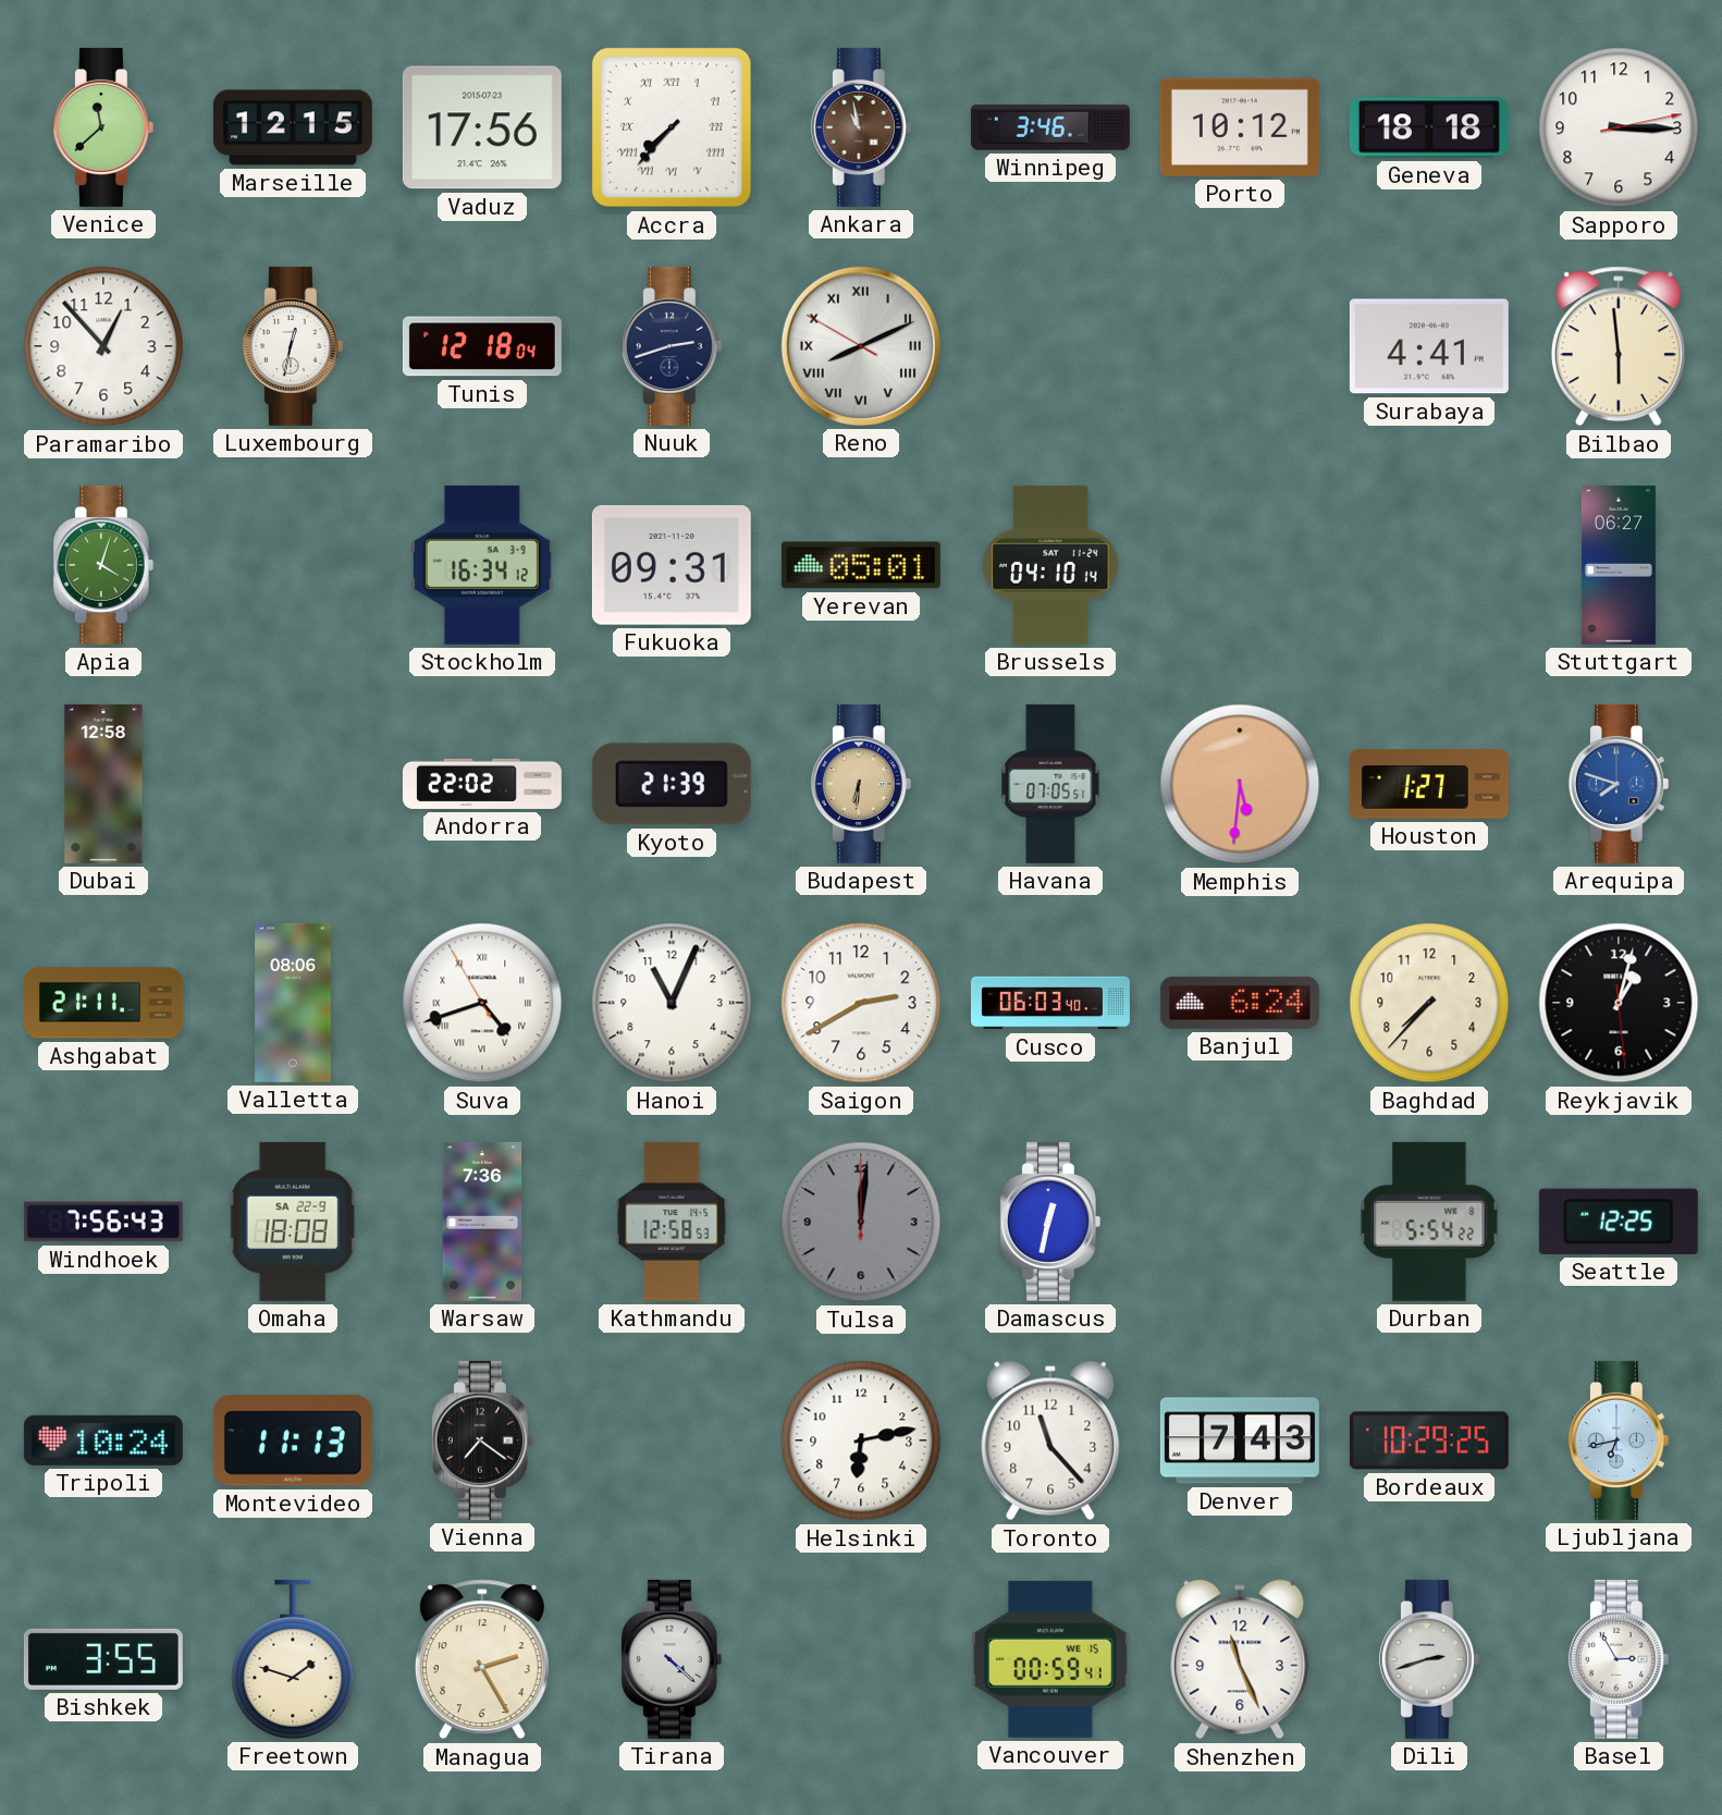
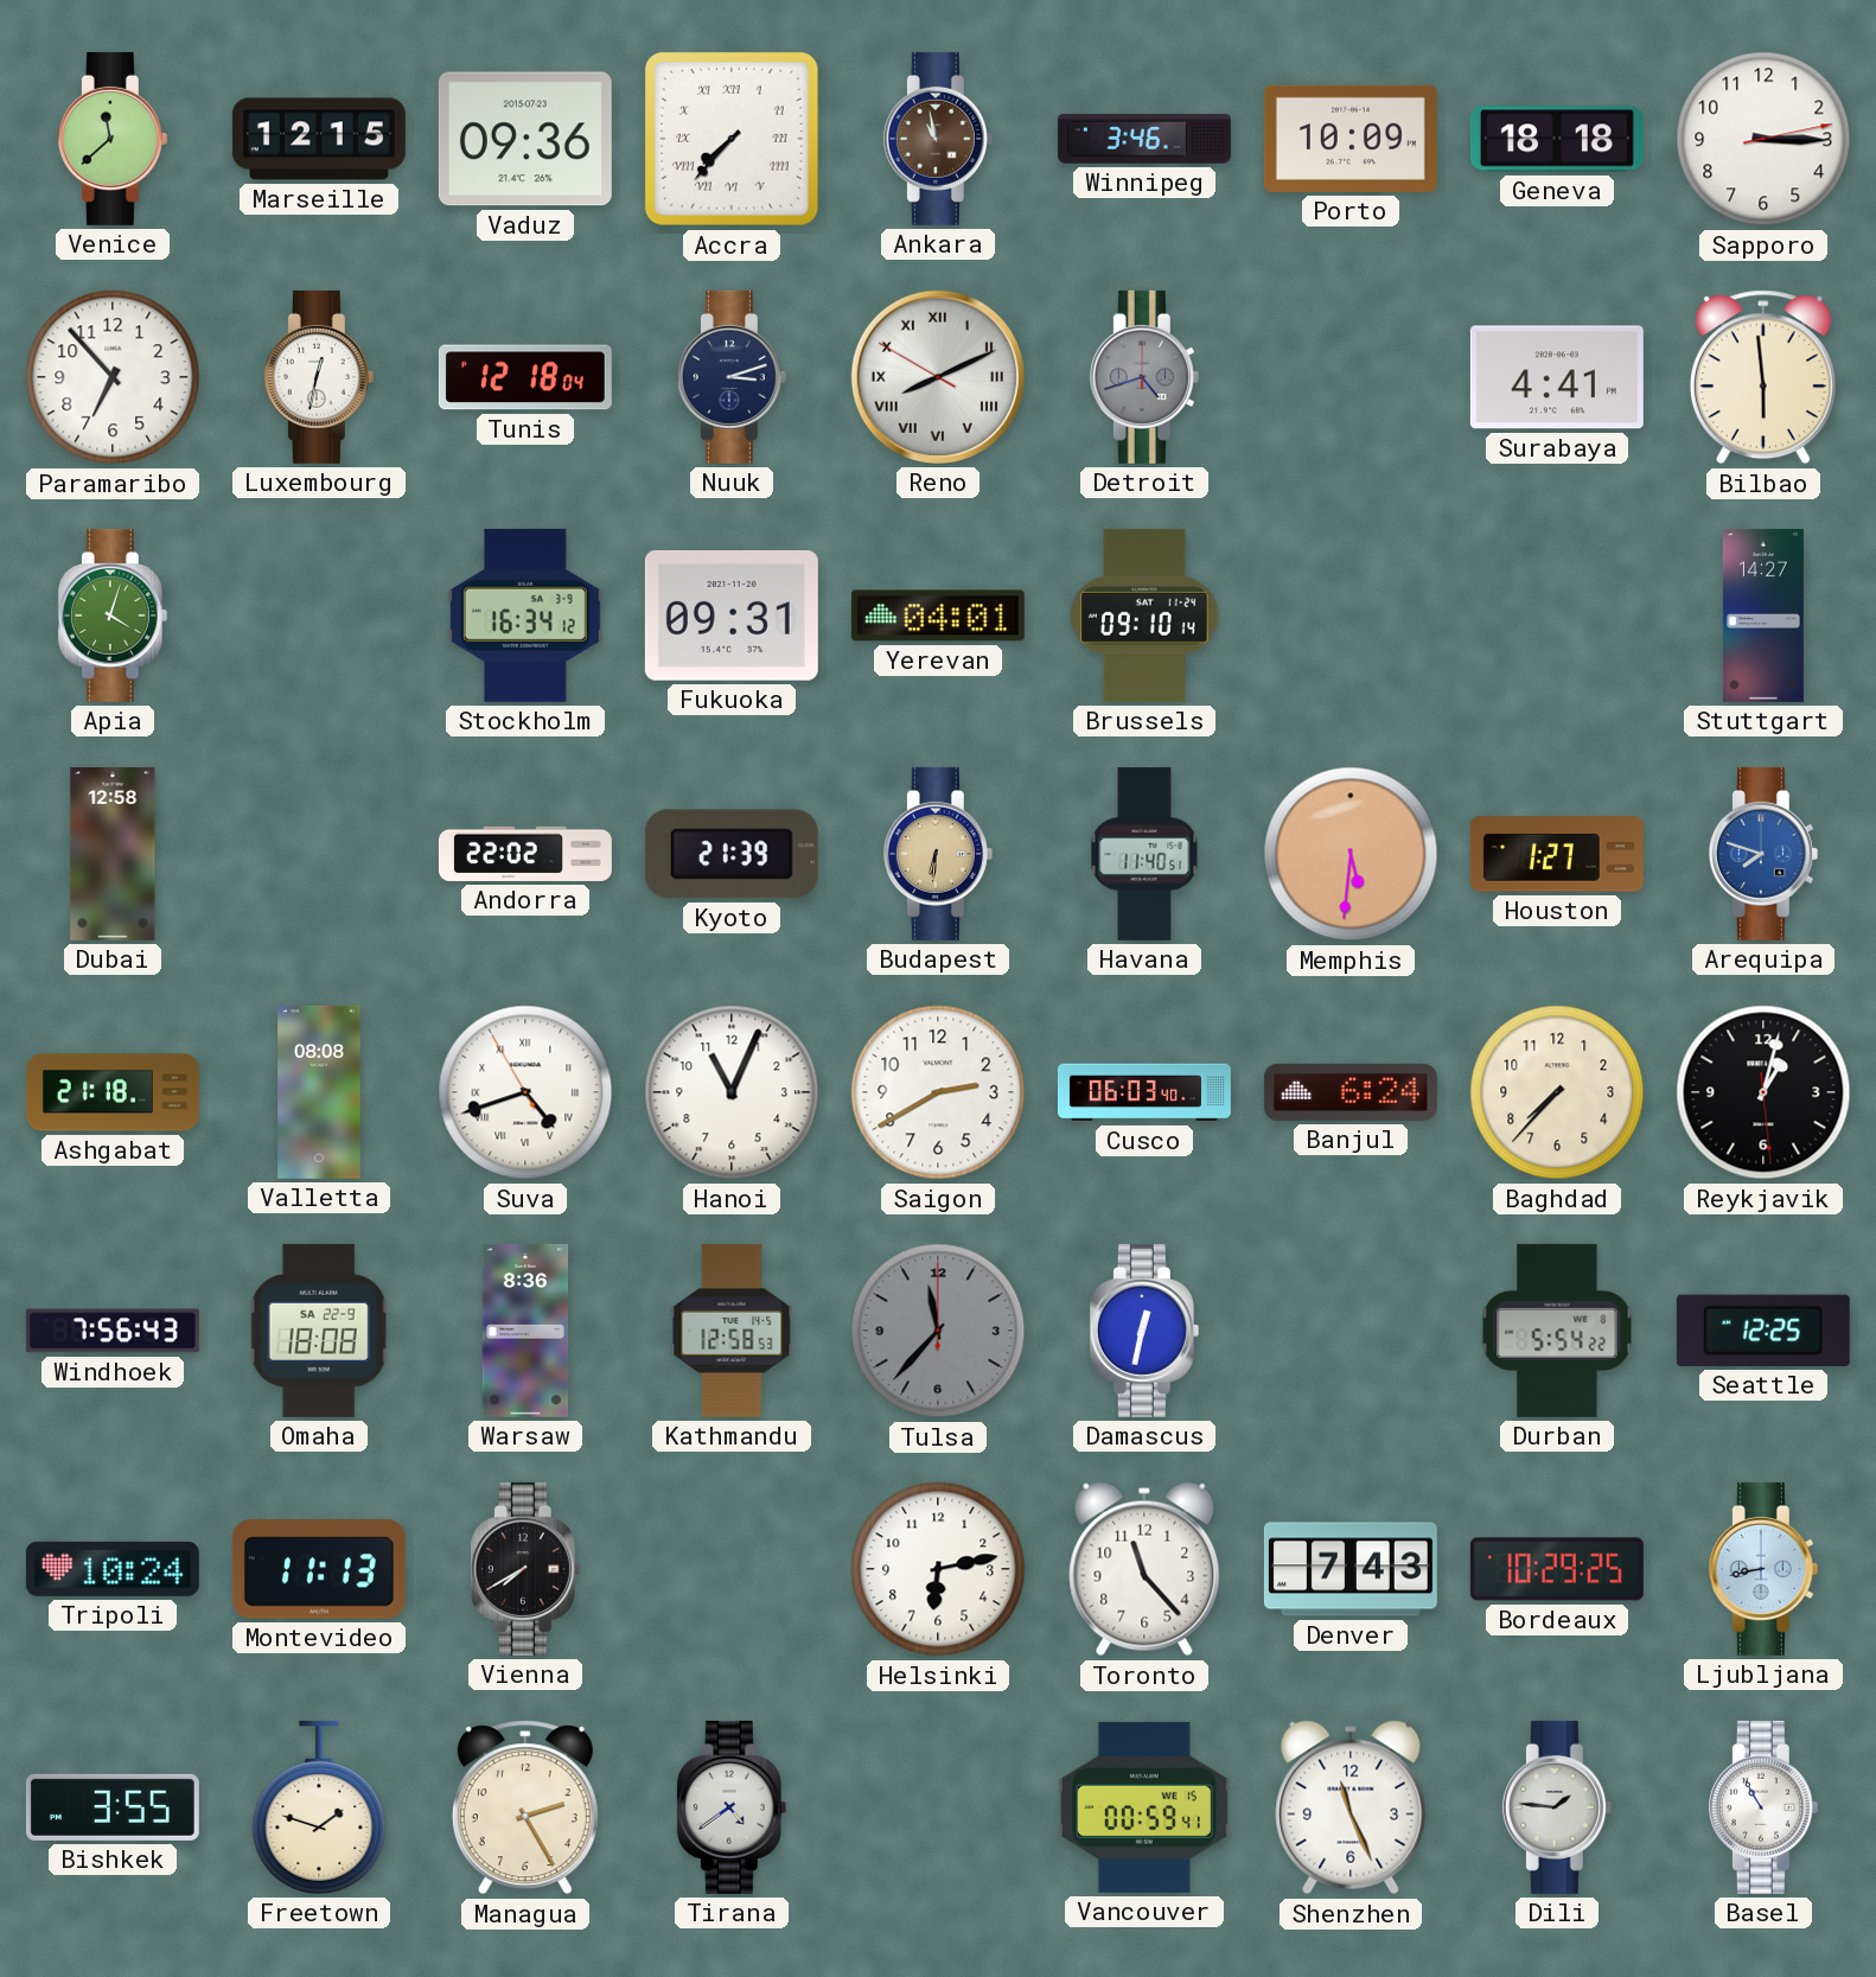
Vaduz: 17:56 -> 09:36 (525, 139)
Porto: 10:12 -> 10:09 (1351, 139)
Paramaribo: 12:53 -> 6:53 (113, 377)
Nuuk: 2:42 -> 3:12 (732, 377)
Detroit: none -> 4:42 (1144, 377)
Yerevan: 05:01 -> 04:01 (938, 616)
Brussels: 04:10 -> 09:10 (1144, 616)
Stuttgart: 06:27 -> 14:27 (1763, 616)
Havana: 07:05 -> 11:40 (1144, 854)
Ashgabat: 21:11 -> 21:18 (113, 1092)
Valletta: 08:06 -> 08:08 (319, 1092)
Warsaw: 7:36 -> 8:36 (525, 1331)
Tulsa: 12:01 -> 11:37 (938, 1331)
Vienna: 7:21 -> 7:40 (525, 1569)
Ljubljana: 6:43 -> 8:43 (1763, 1569)
Tirana: 4:22 -> 4:39 (732, 1807)
Dili: 2:42 -> 1:46 (1557, 1807)
Basel: 2:55 -> 10:55 (1763, 1807)
